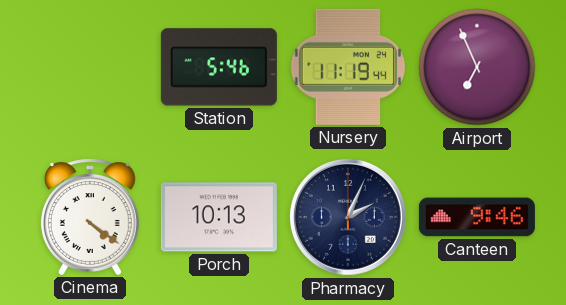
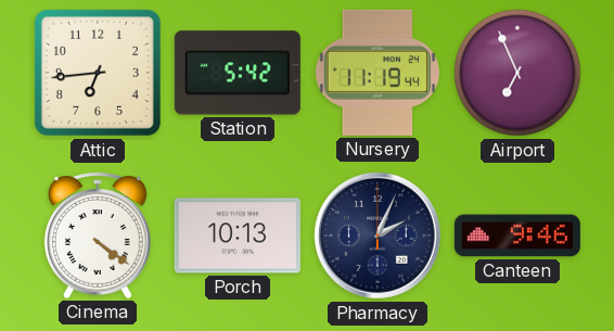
Attic: none -> 6:44 (98, 73)
Station: 5:46 -> 5:42 (238, 73)
